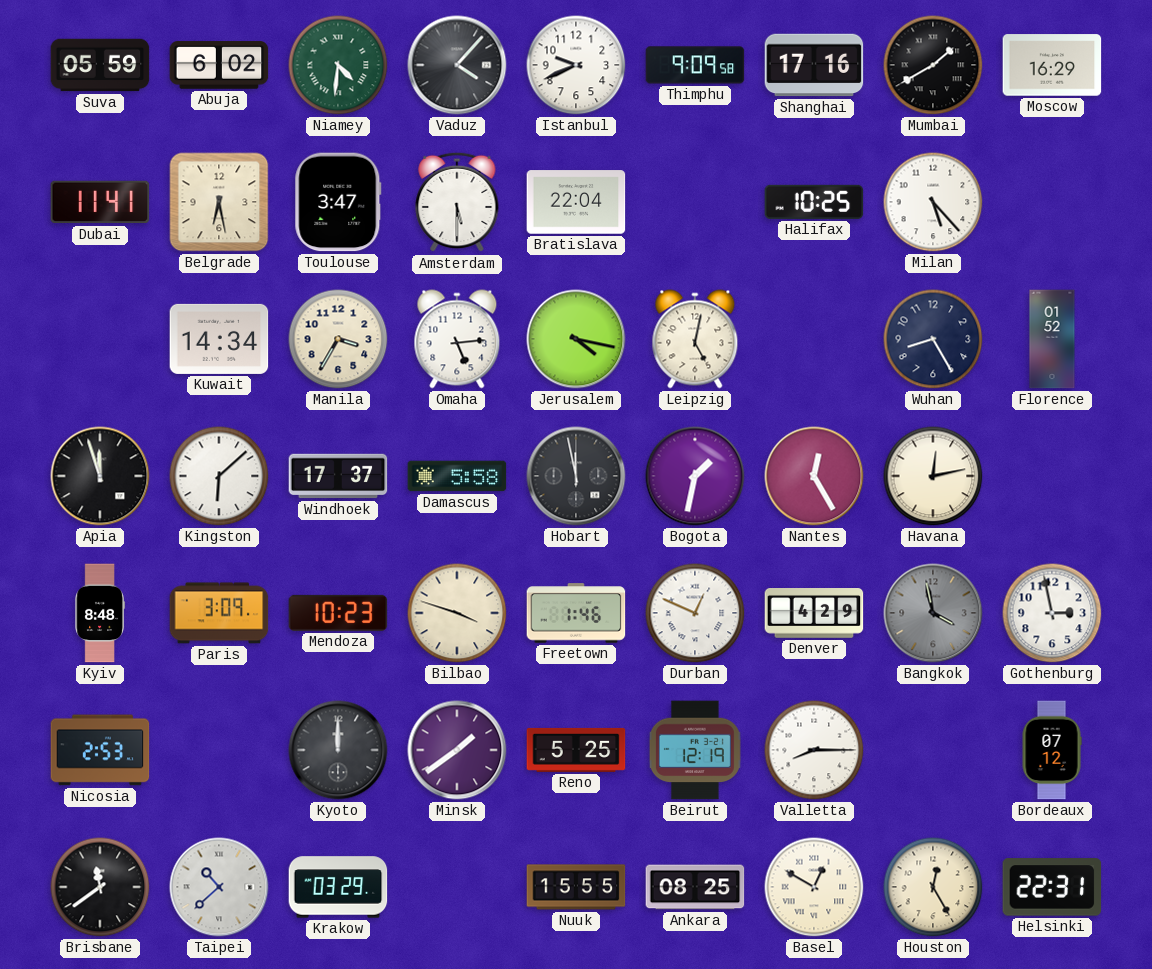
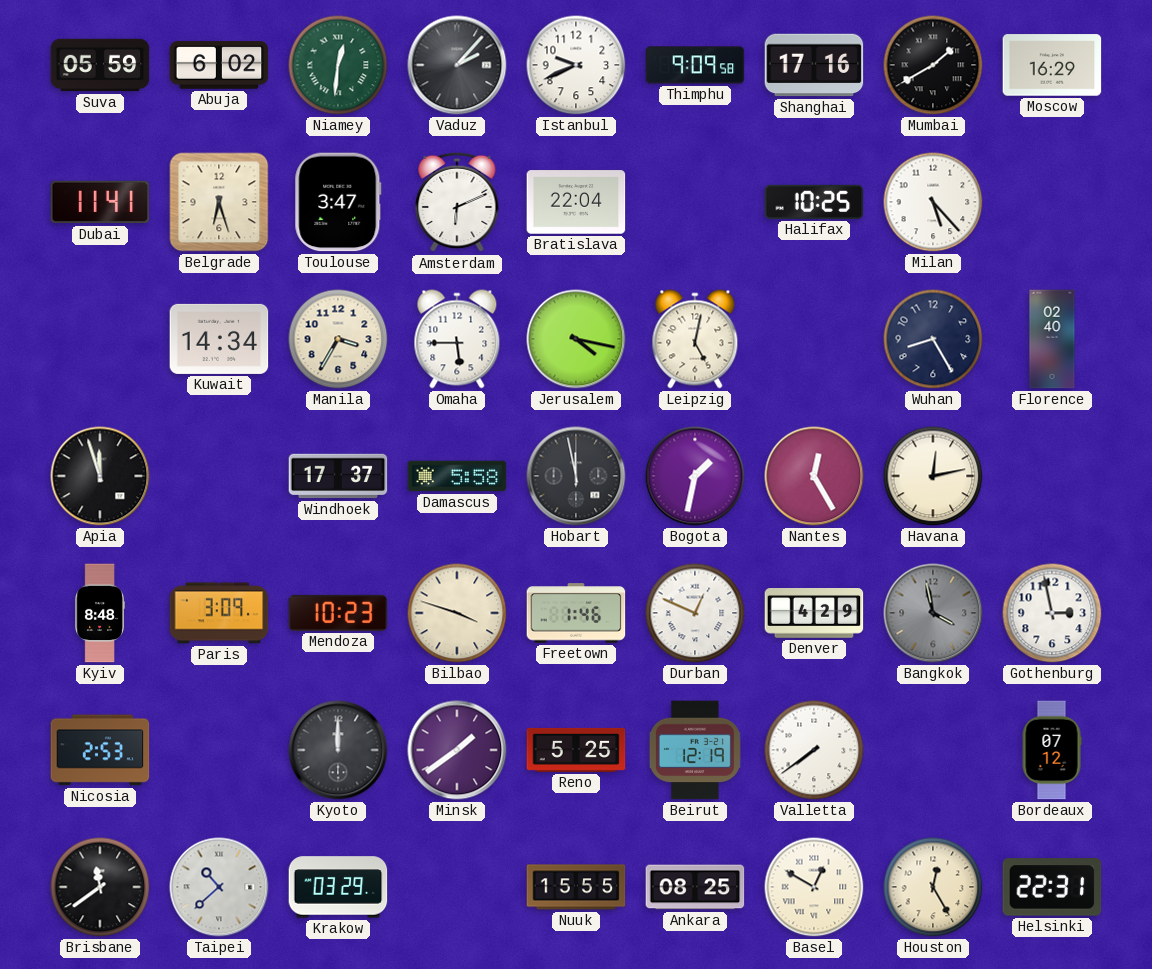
Niamey: 4:31 -> 12:31 (338, 65)
Vaduz: 4:07 -> 2:07 (457, 65)
Belgrade: 6:28 -> 6:27 (219, 202)
Amsterdam: 5:30 -> 6:11 (457, 202)
Omaha: 5:14 -> 5:45 (457, 339)
Florence: 01:52 -> 02:40 (1052, 339)
Kingston: 6:08 -> none (219, 476)
Valletta: 8:15 -> 7:39 (814, 750)
